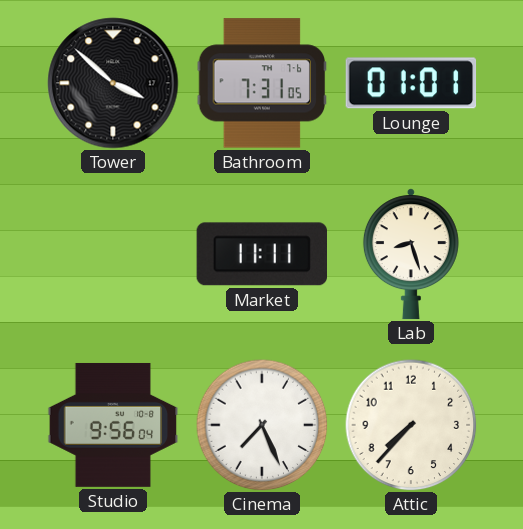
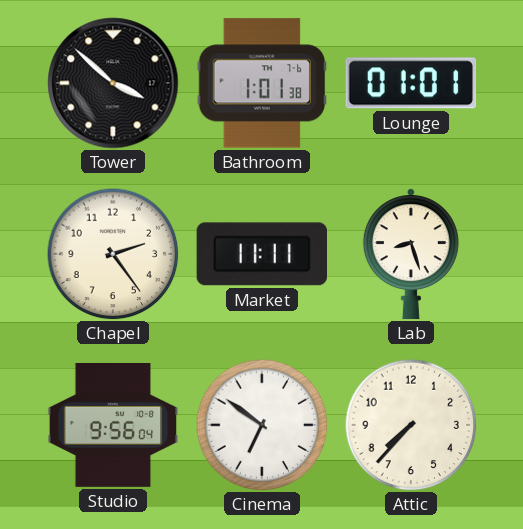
Bathroom: 7:31 -> 1:01 (262, 83)
Chapel: none -> 2:24 (113, 254)
Cinema: 7:26 -> 6:51 (262, 425)
